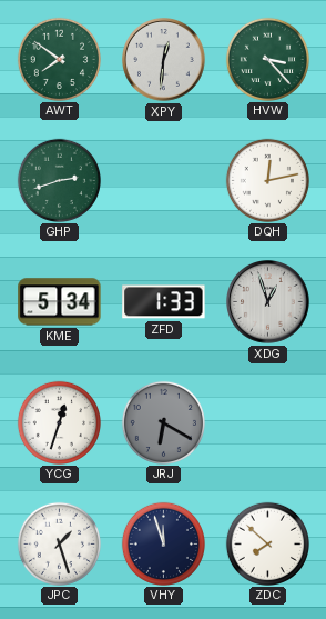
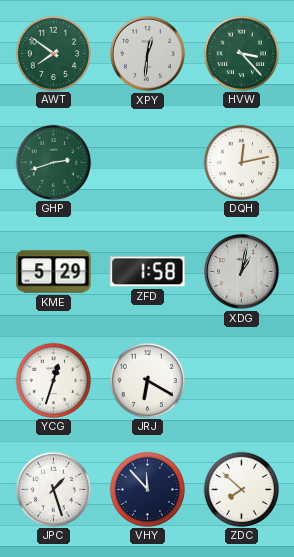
KME: 5:34 -> 5:29 (54, 272)
ZFD: 1:33 -> 1:58 (148, 272)
XDG: 12:57 -> 1:02 (242, 272)
JRJ dial: grey -> white (147, 380)
VHY: 11:57 -> 11:53 (147, 489)
